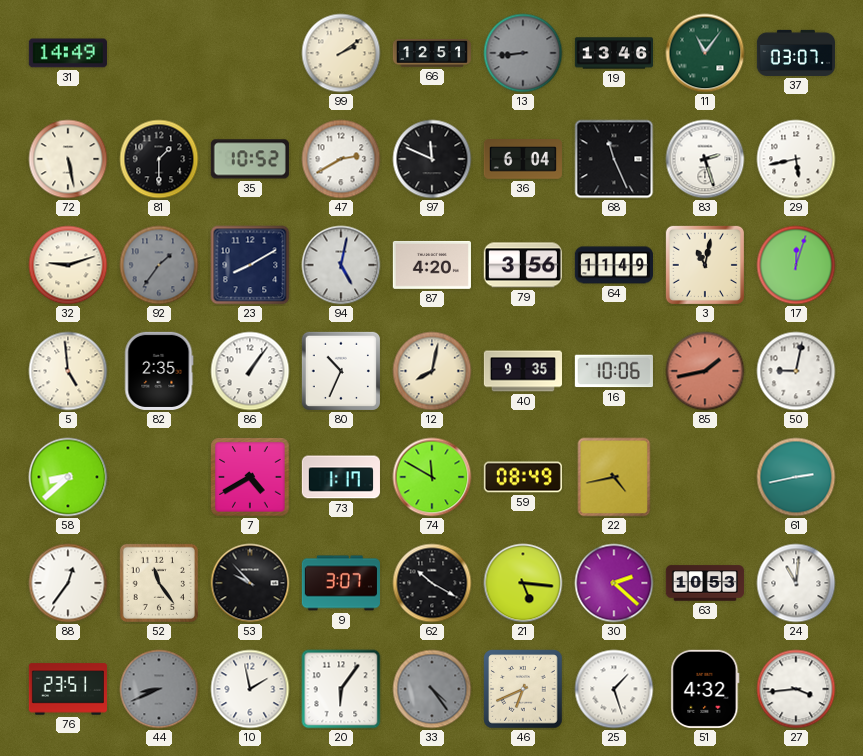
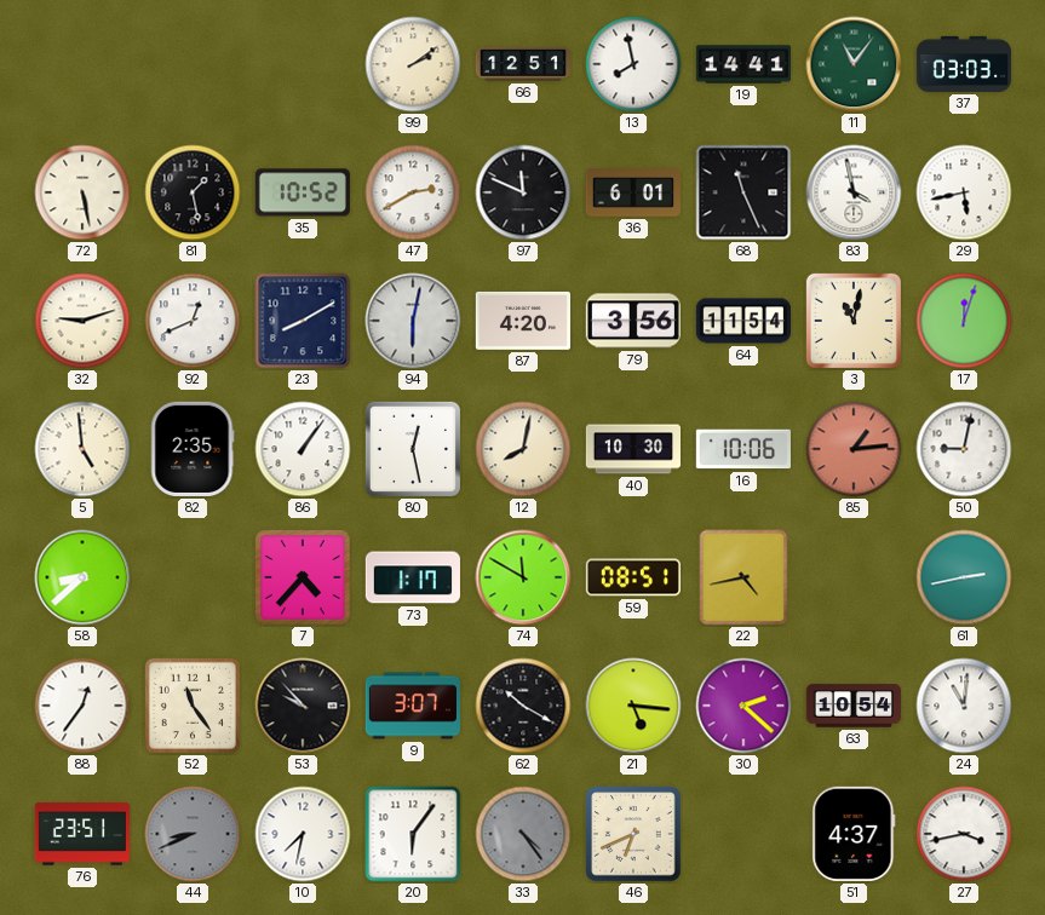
31: 14:49 -> none (68, 53)
13: 8:44 -> 7:58 (633, 64)
13 dial: grey -> white (633, 64)
19: 13:46 -> 14:41 (742, 64)
37: 03:07 -> 03:03 (963, 64)
81: 1:30 -> 1:28 (193, 192)
36: 6:04 -> 6:01 (633, 194)
83: 2:27 -> 3:58 (854, 192)
92: 1:36 -> 12:41 (193, 321)
92 dial: grey -> white (193, 321)
94: 5:02 -> 6:02 (413, 321)
64: 11:49 -> 11:54 (743, 321)
80: 10:34 -> 12:28 (413, 449)
40: 9:35 -> 10:30 (632, 449)
85: 1:43 -> 1:14 (854, 449)
7: 4:40 -> 4:37 (303, 577)
59: 08:49 -> 08:51 (633, 577)
63: 10:53 -> 10:54 (854, 706)
10: 1:58 -> 7:32 (303, 834)
25: 1:27 -> none (614, 689)
51: 4:32 -> 4:37 (854, 834)
27: 3:44 -> 3:43 (964, 834)
